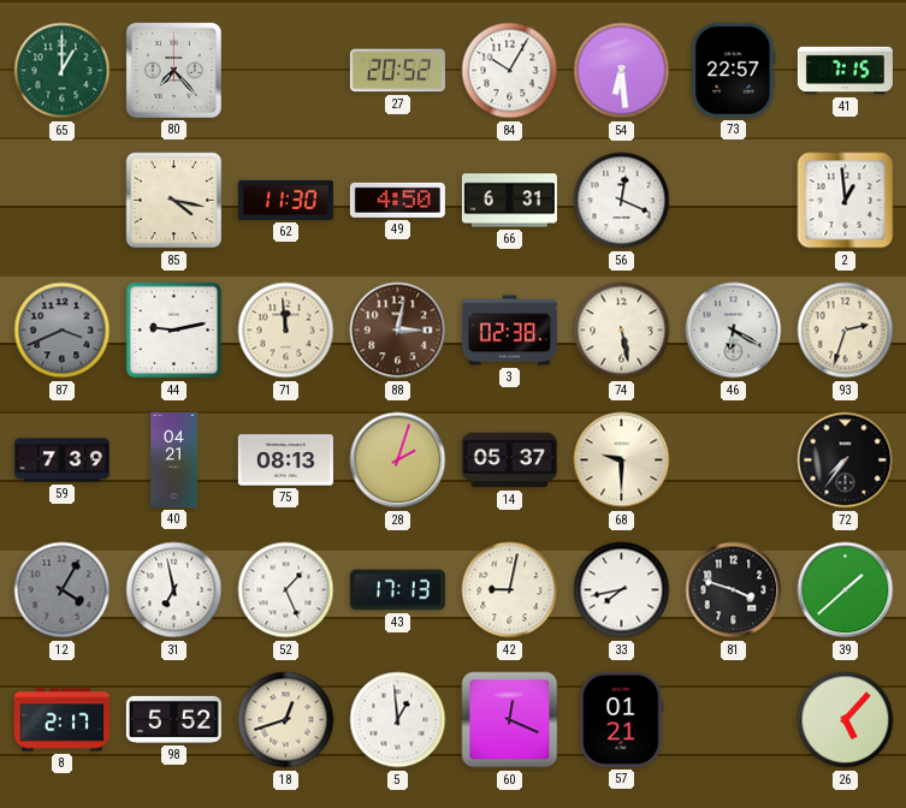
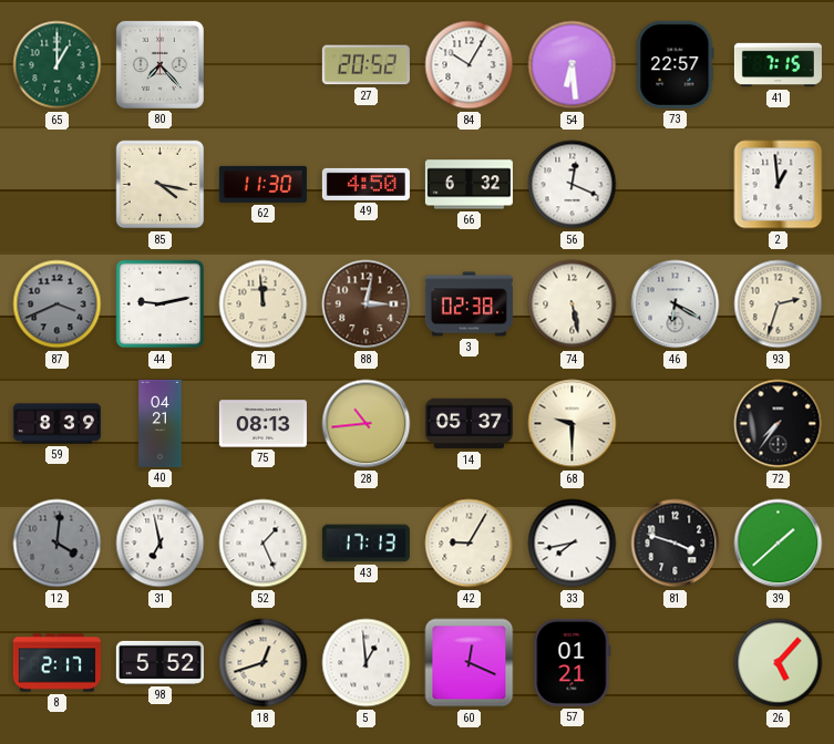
66: 6:31 -> 6:32 (469, 185)
59: 7:39 -> 8:39 (56, 424)
28: 2:03 -> 10:44 (367, 424)
12: 4:05 -> 4:01 (58, 544)
42: 9:02 -> 9:05 (470, 544)
